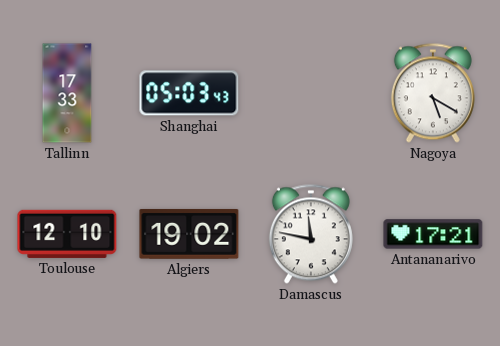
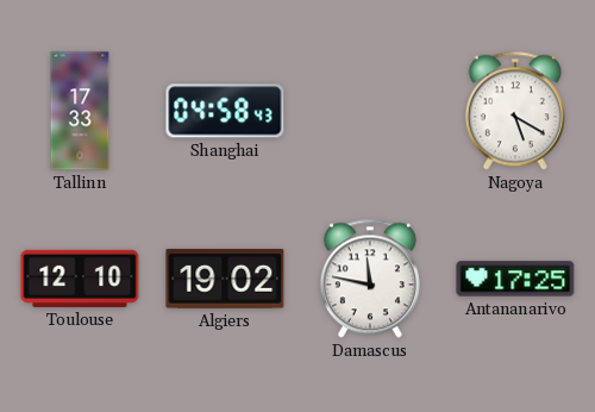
Shanghai: 05:03 -> 04:58 (225, 111)
Antananarivo: 17:21 -> 17:25 (515, 279)
